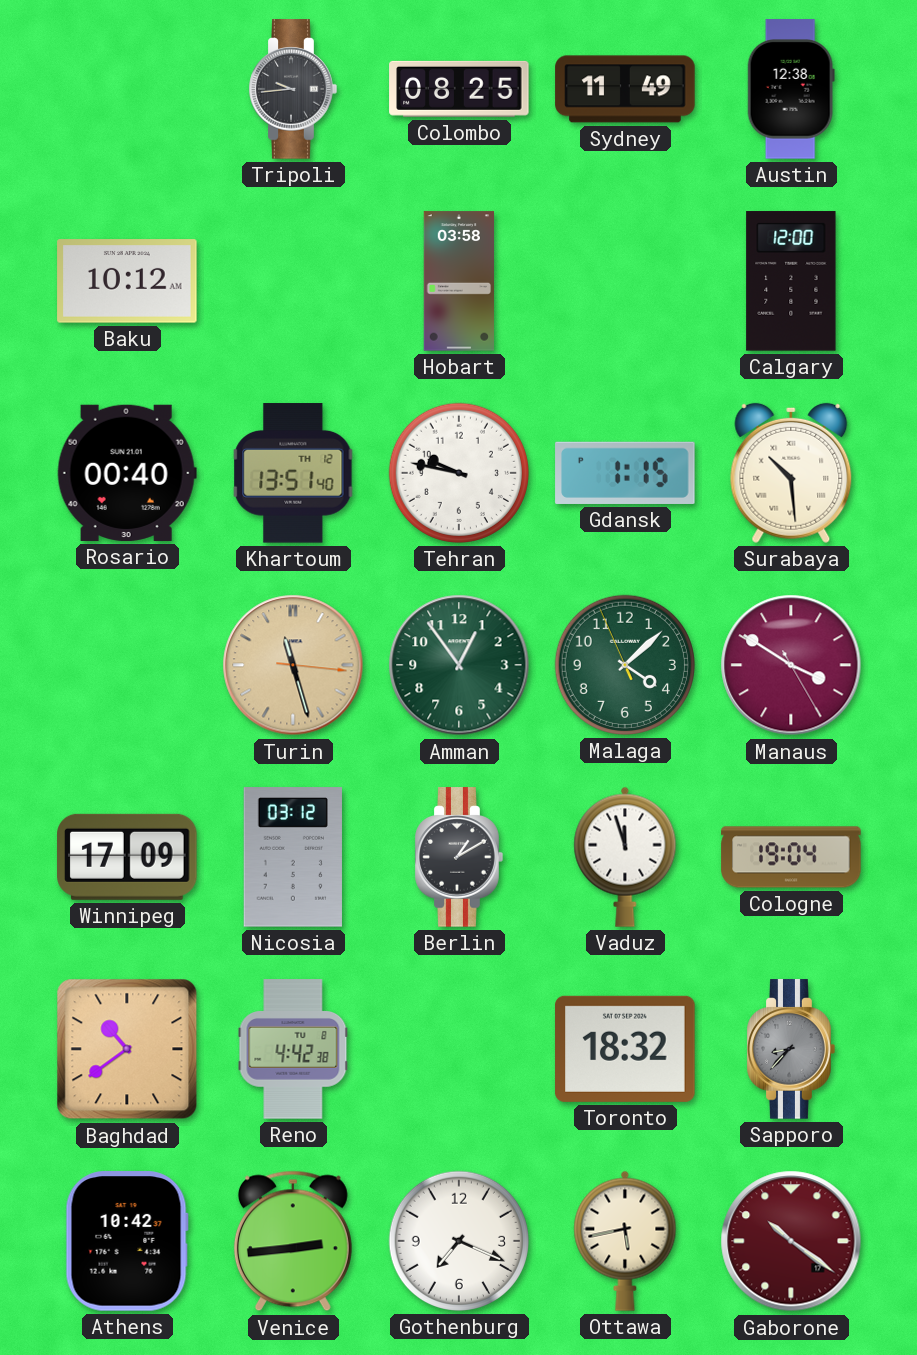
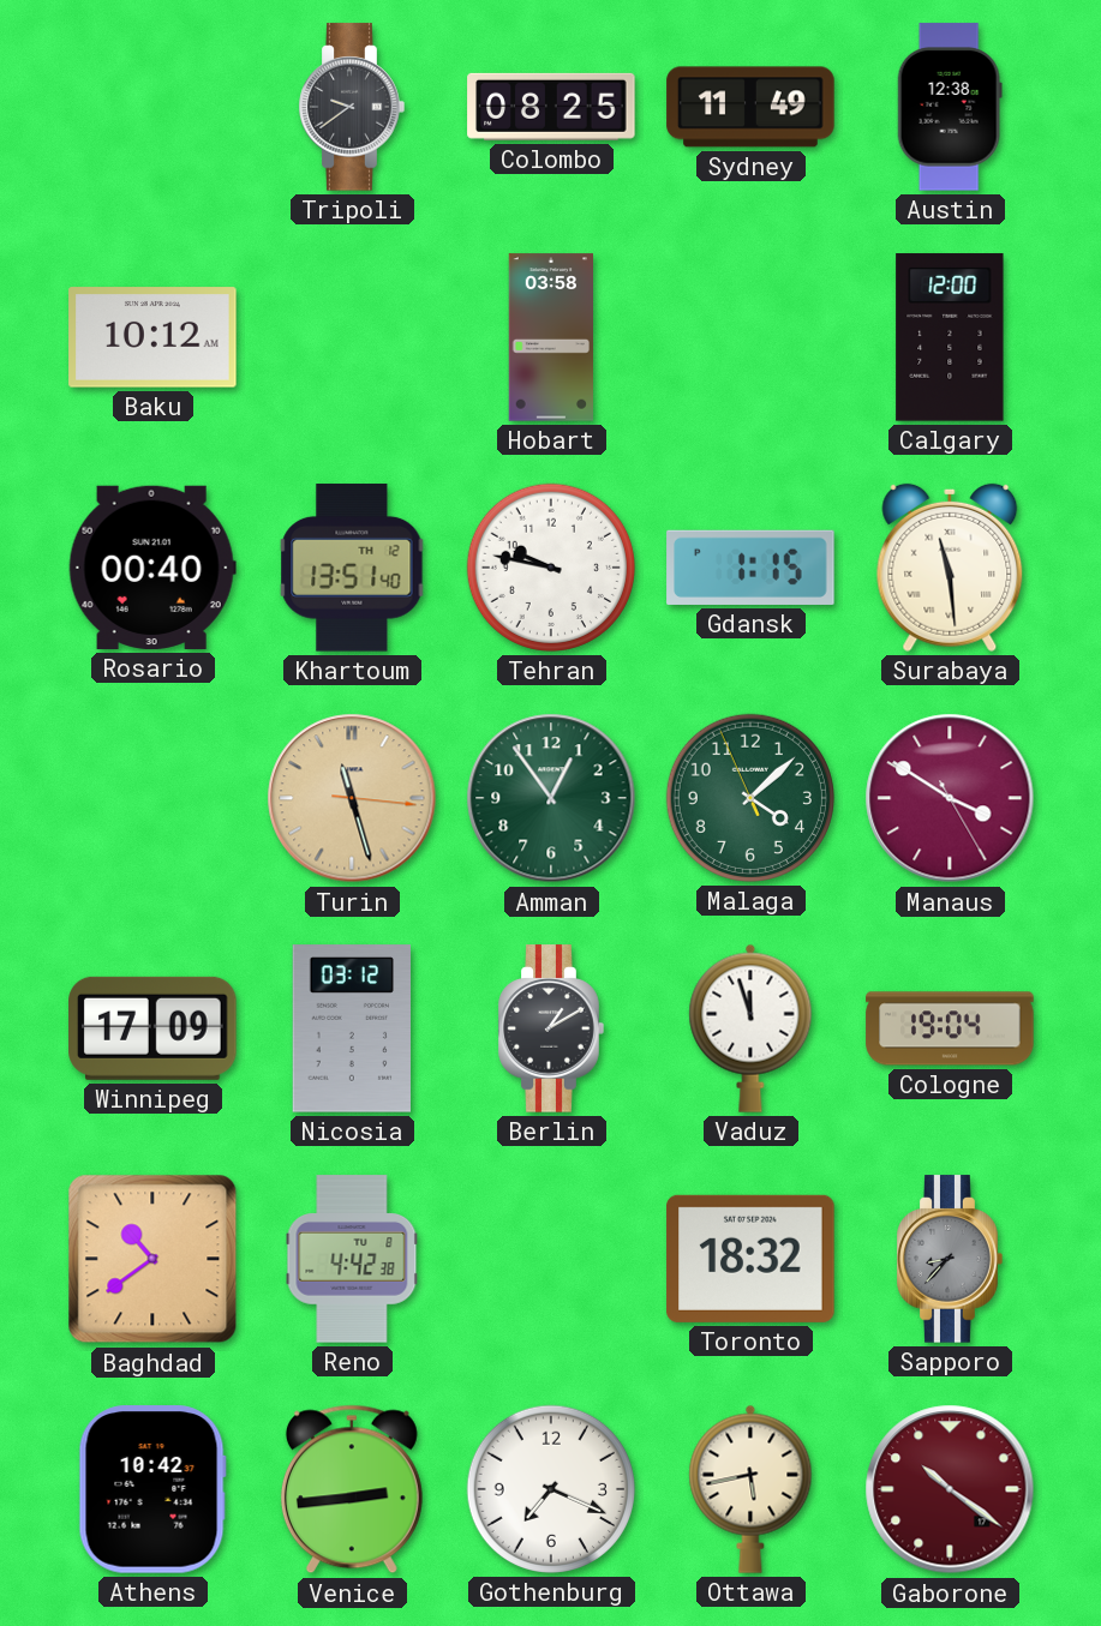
Tripoli: 9:44 -> 9:39 (352, 107)
Surabaya: 10:29 -> 11:29 (950, 568)
